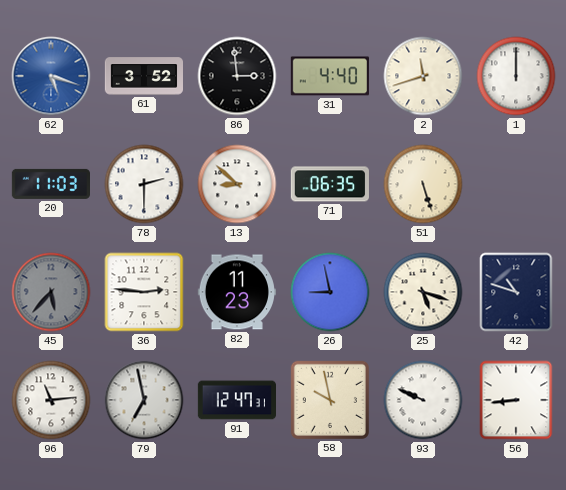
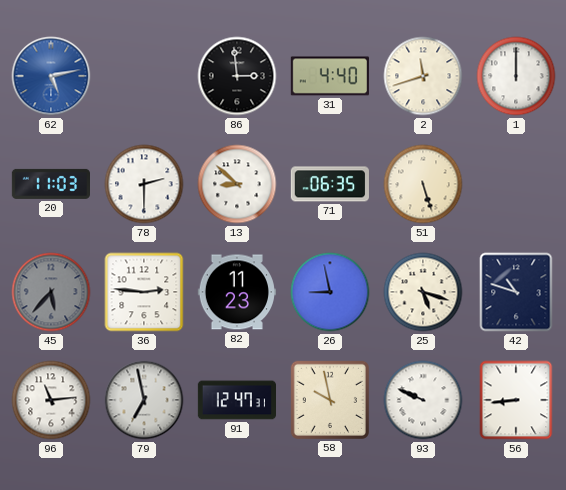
62: 5:18 -> 5:13 (51, 76)
61: 3:52 -> none (143, 76)
